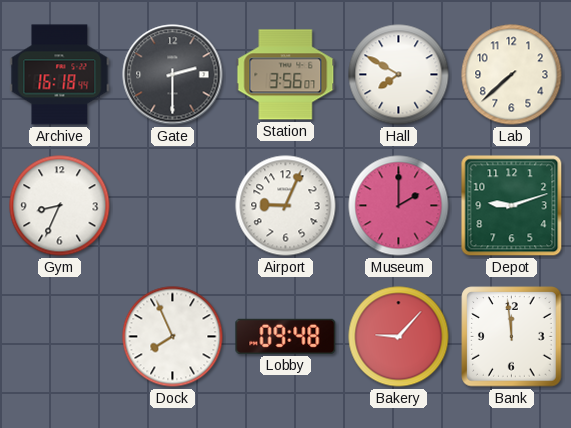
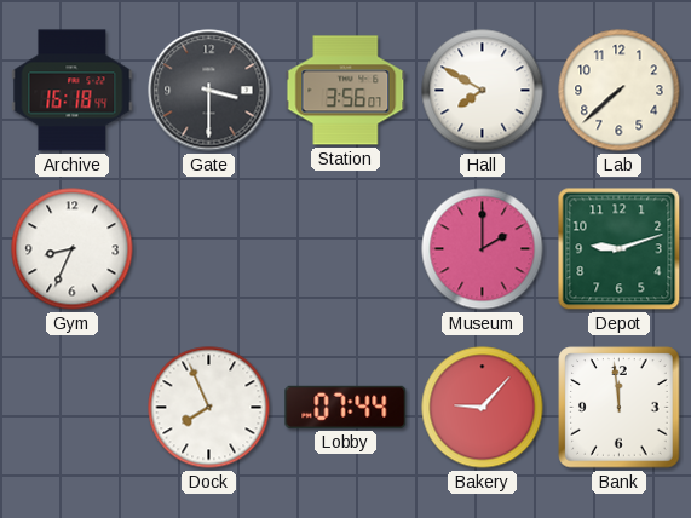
Gate: 2:30 -> 3:30 (209, 91)
Airport: 9:04 -> none (286, 206)
Lobby: 09:48 -> 07:44 (346, 407)
